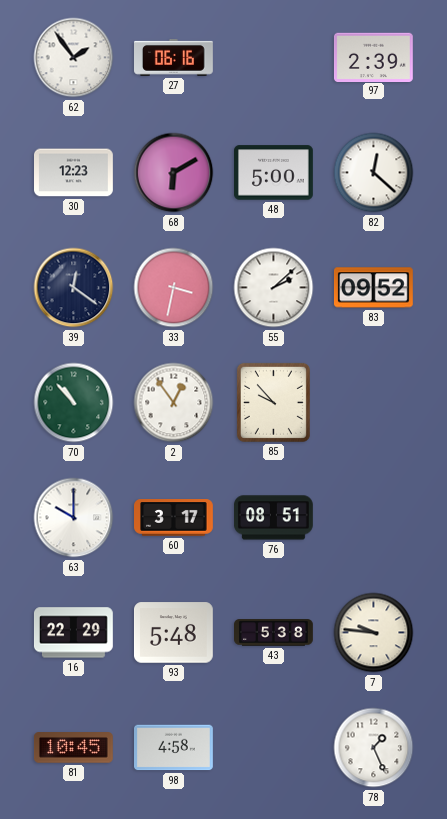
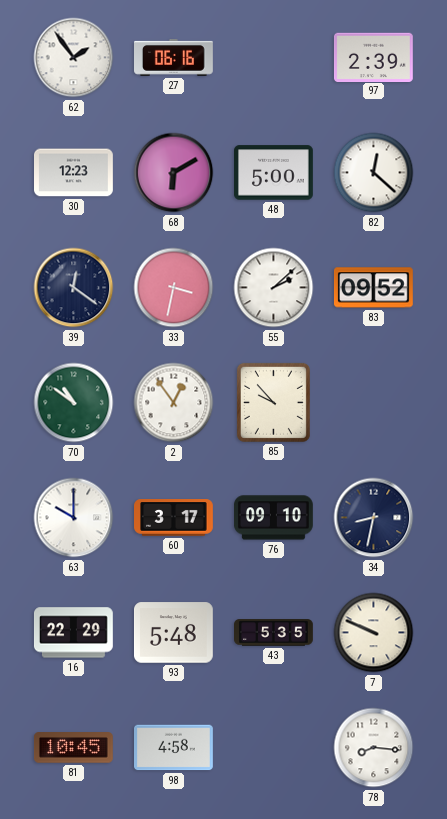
70: 10:53 -> 10:51 (74, 403)
76: 08:51 -> 09:10 (274, 518)
34: none -> 8:32 (374, 518)
43: 5:38 -> 5:35 (274, 633)
7: 9:46 -> 9:49 (374, 633)
78: 1:26 -> 8:16 (374, 748)
